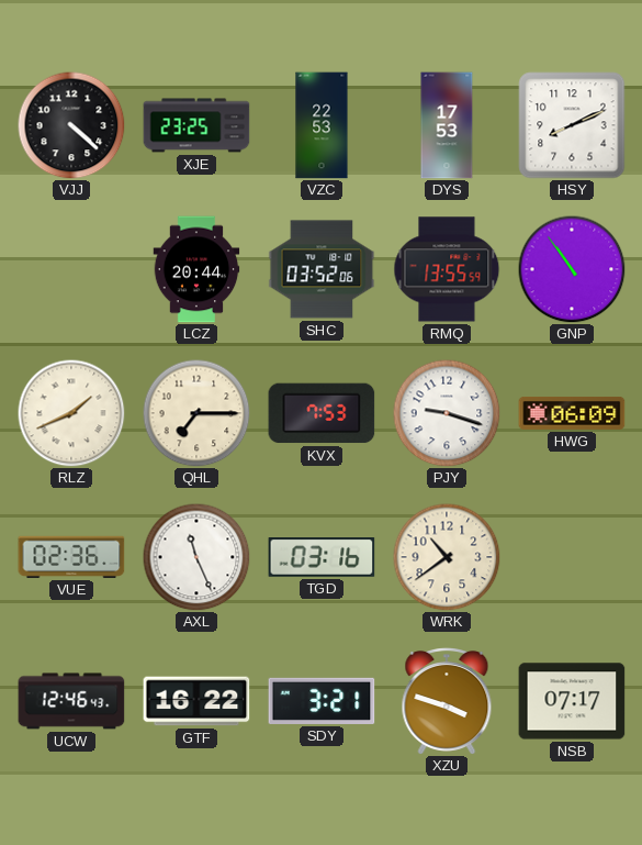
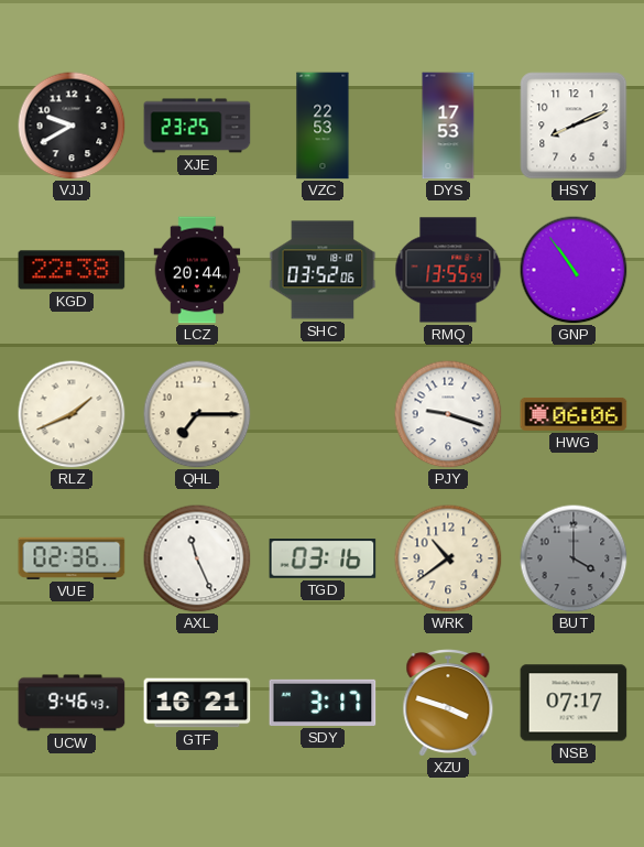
VJJ: 4:22 -> 9:40 (72, 126)
KGD: none -> 22:38 (72, 270)
KVX: 7:53 -> none (322, 413)
HWG: 06:09 -> 06:06 (574, 414)
BUT: none -> 4:00 (574, 558)
UCW: 12:46 -> 9:46 (72, 703)
GTF: 16:22 -> 16:21 (197, 703)
SDY: 3:21 -> 3:17 (323, 703)
